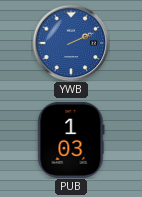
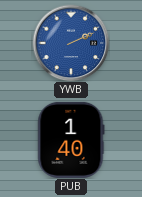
PUB: 1:03 -> 1:40 (71, 140)
